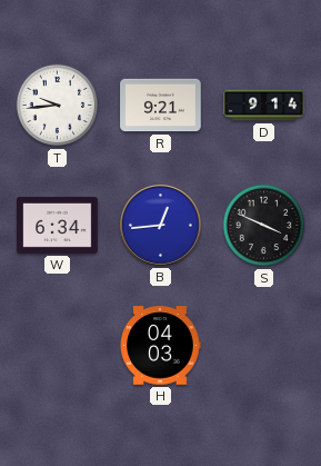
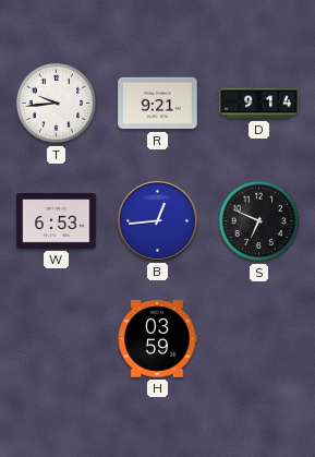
W: 6:34 -> 6:53 (57, 220)
S: 3:49 -> 6:49 (259, 221)
H: 04:03 -> 03:59 (157, 339)
